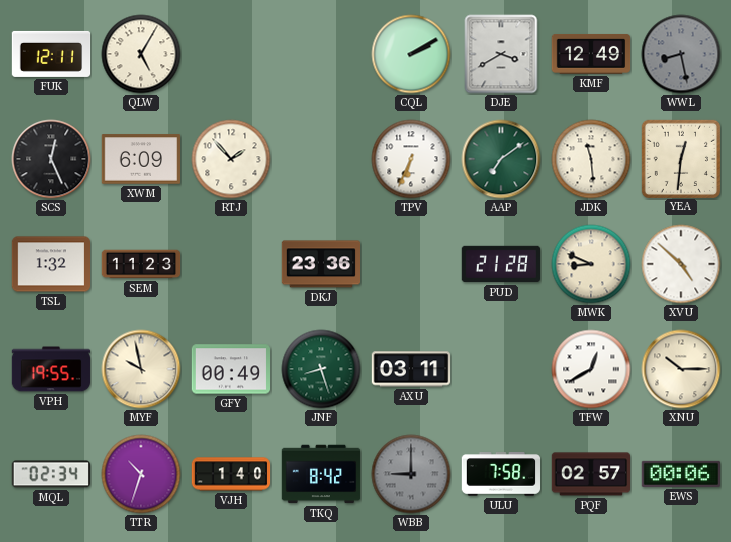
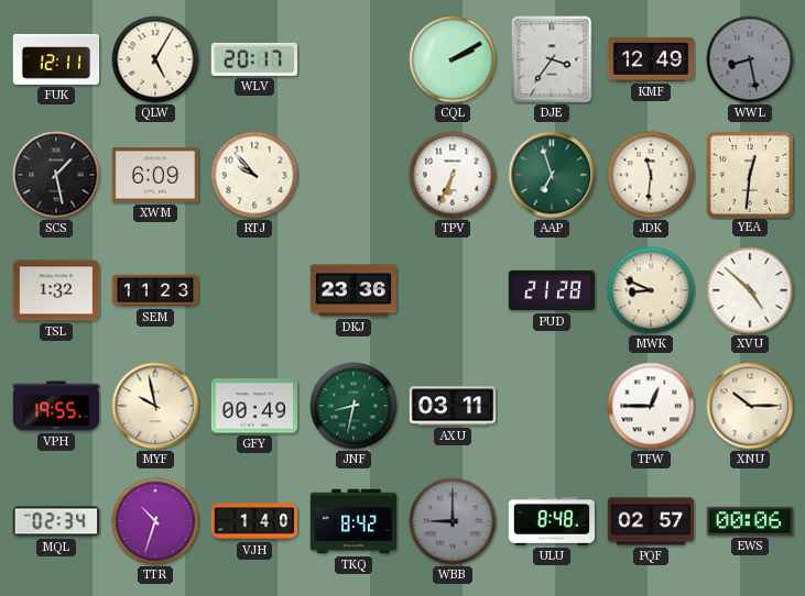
WLV: none -> 20:17 (253, 59)
DJE: 3:40 -> 3:36 (552, 59)
SCS: 12:26 -> 1:28 (56, 175)
RTJ: 1:53 -> 9:53 (254, 175)
AAP: 7:09 -> 6:57 (552, 175)
JDK: 11:29 -> 11:31 (651, 175)
JNF: 8:27 -> 8:32 (353, 406)
TFW: 12:40 -> 12:45 (651, 406)
ULU: 7:58 -> 8:48 (551, 521)
